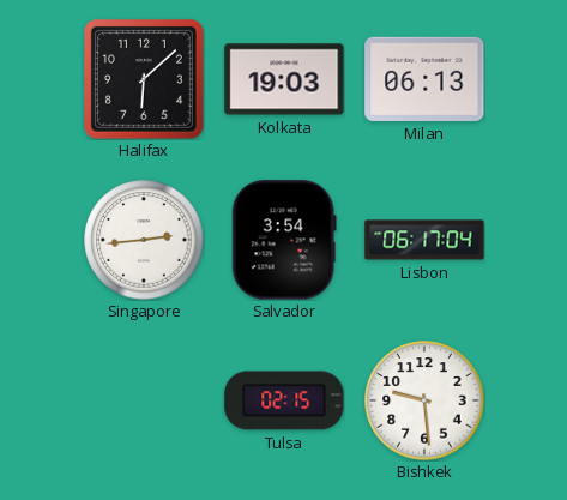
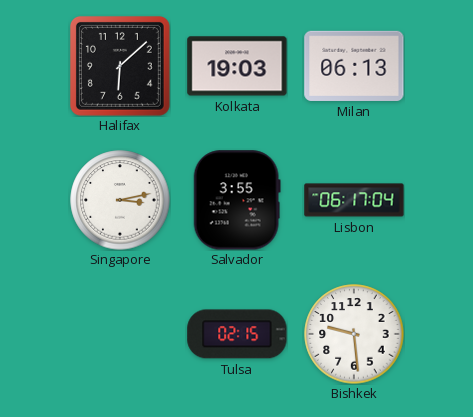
Singapore: 2:44 -> 3:13 (120, 200)
Salvador: 3:54 -> 3:55 (237, 200)
